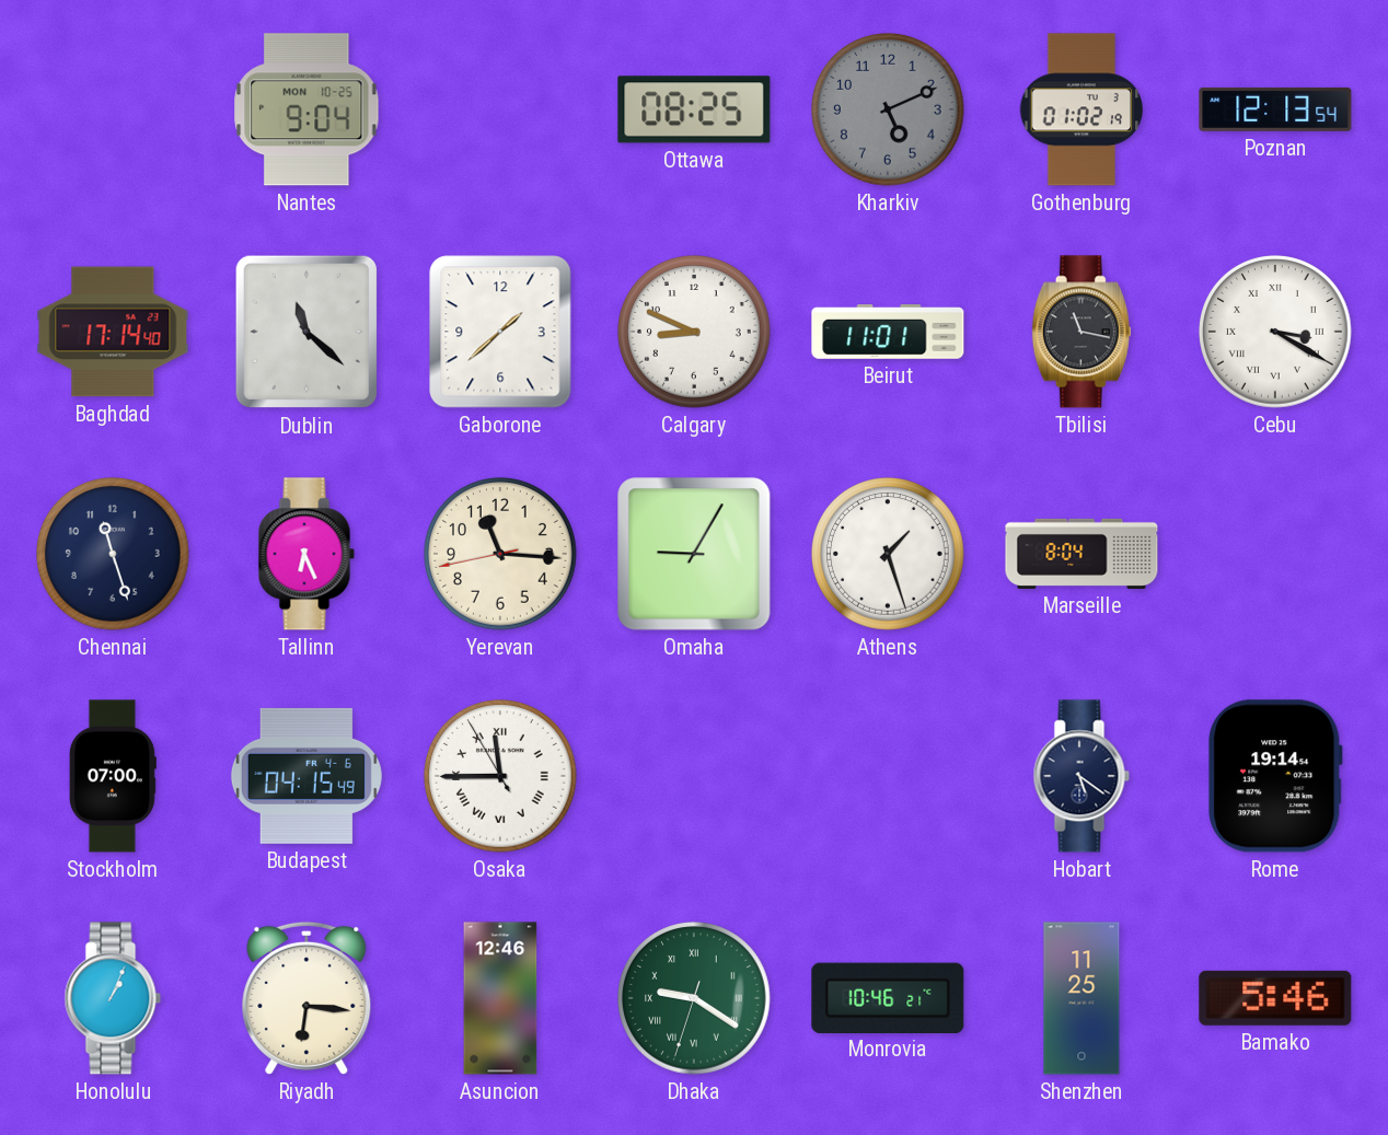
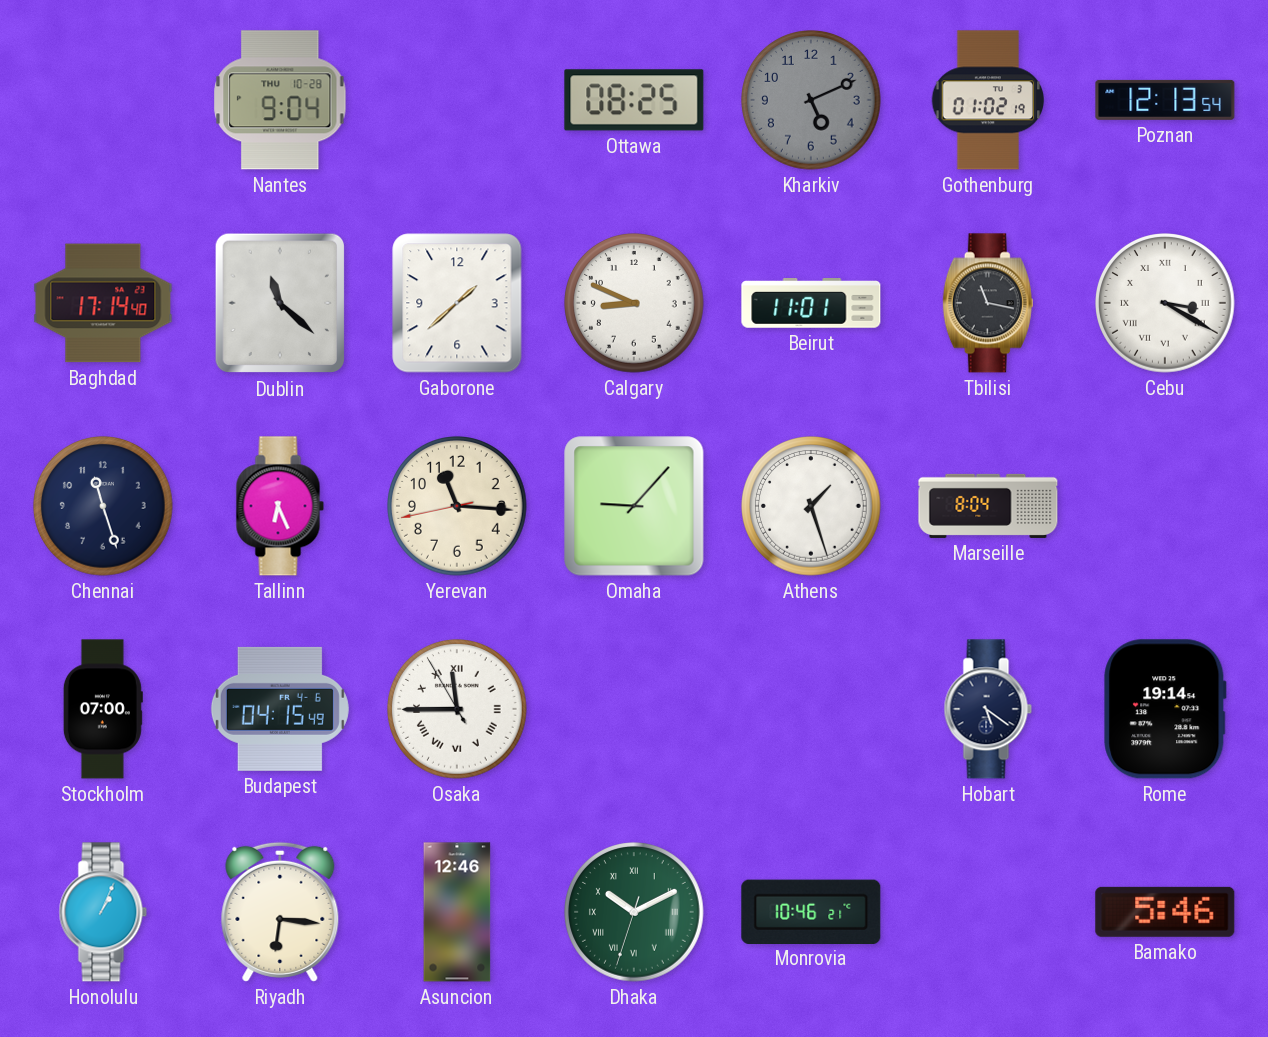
Nantes date: MON 10-25 -> THU 10-28 (280, 100)
Omaha: 9:05 -> 9:07 (634, 506)
Dhaka: 9:20 -> 10:10 (635, 913)
Shenzhen: 11:25 -> none (1082, 998)
